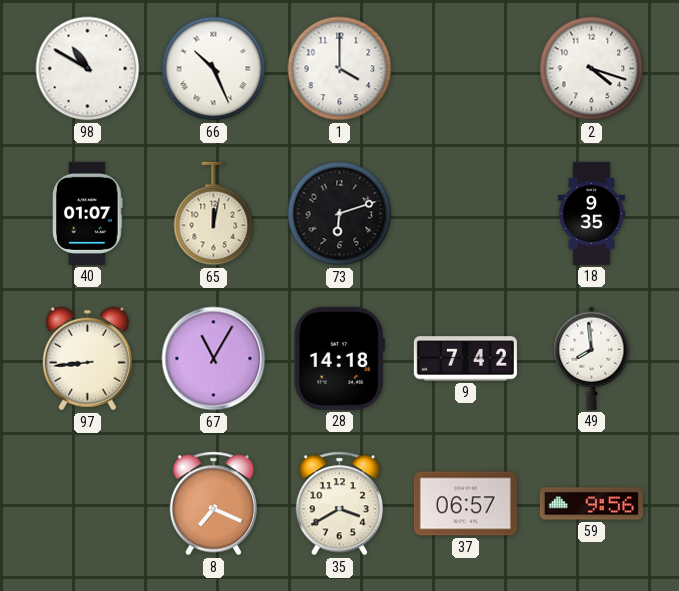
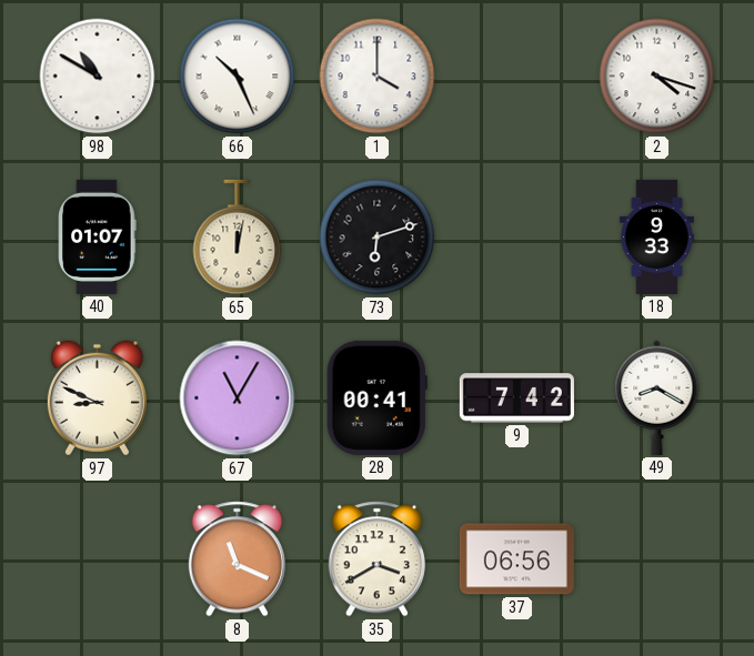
18: 9:35 -> 9:33 (656, 236)
97: 8:44 -> 8:49 (97, 398)
28: 14:18 -> 00:41 (376, 397)
49: 7:59 -> 8:20 (657, 397)
8: 7:19 -> 11:19 (237, 559)
37: 06:57 -> 06:56 (516, 559)
59: 9:56 -> none (591, 504)
